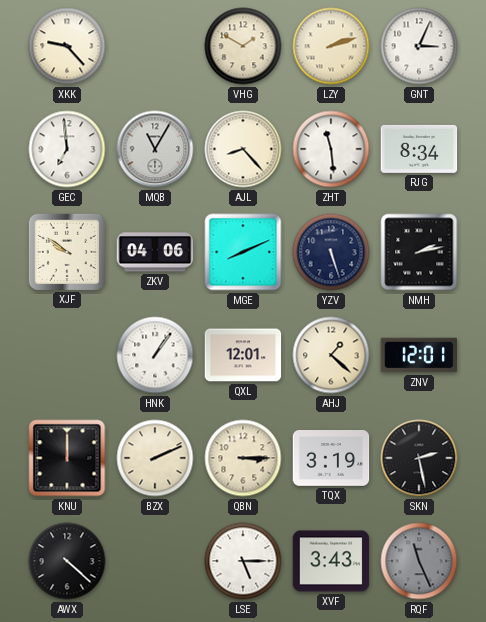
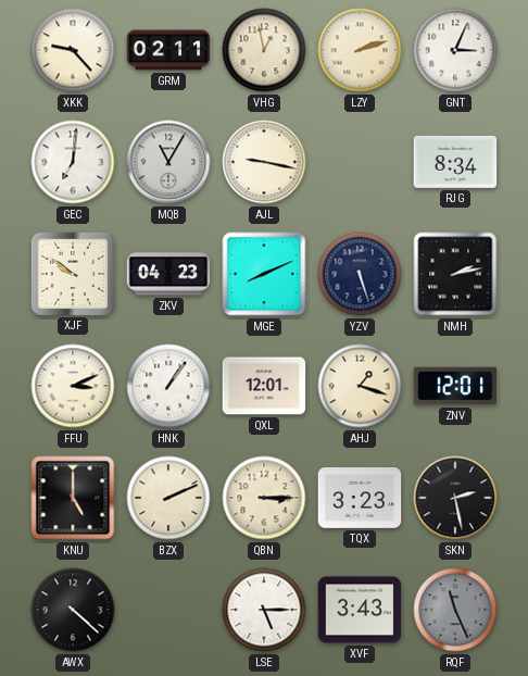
GRM: none -> 02:11 (168, 50)
VHG: 1:50 -> 12:58 (264, 50)
GEC: 6:59 -> 7:01 (73, 162)
AJL: 8:23 -> 9:17 (264, 162)
ZHT: 11:29 -> none (331, 149)
ZKV: 04:06 -> 04:23 (168, 274)
FFU: none -> 3:11 (73, 386)
AHJ: 1:22 -> 1:18 (360, 386)
KNU: 12:00 -> 5:00 (73, 498)
TQX: 3:19 -> 3:23 (360, 499)
